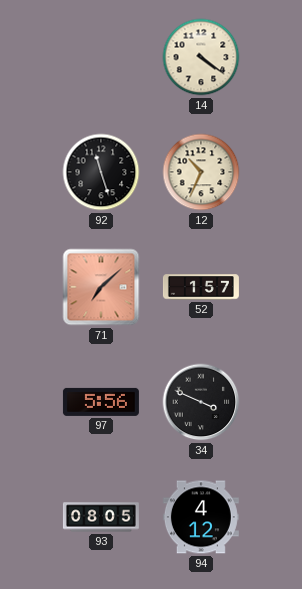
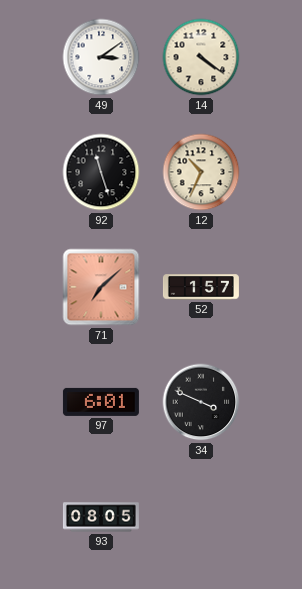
49: none -> 3:09 (101, 57)
97: 5:56 -> 6:01 (101, 402)
94: 4:12 -> none (201, 517)
